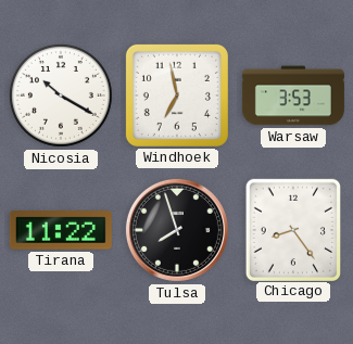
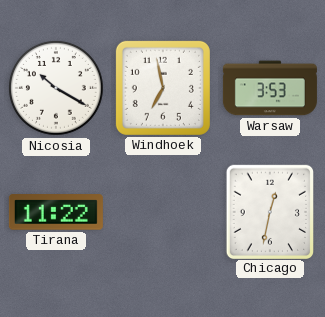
Tulsa: 7:57 -> none (177, 230)
Chicago: 8:24 -> 12:32 (269, 211)
